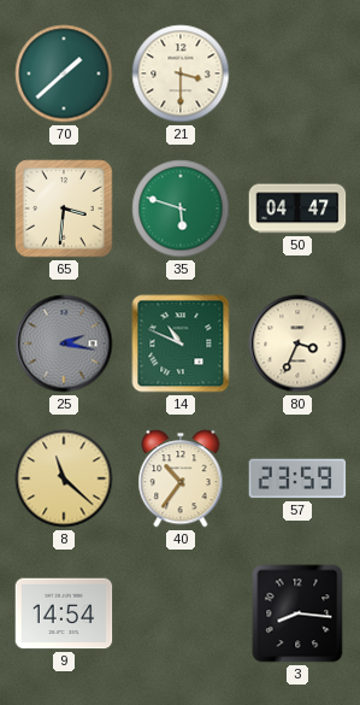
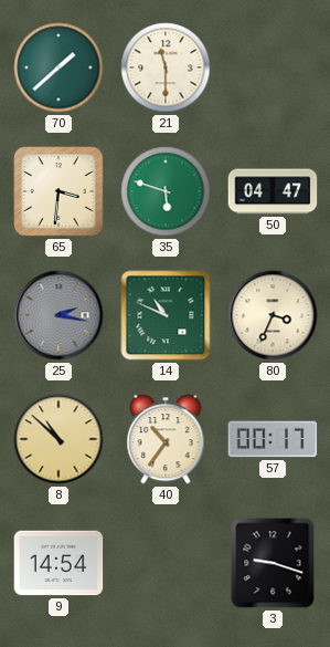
21: 3:30 -> 11:30 (166, 67)
8: 11:22 -> 10:52 (58, 439)
57: 23:59 -> 00:17 (273, 439)
3: 8:16 -> 9:18 (273, 563)
